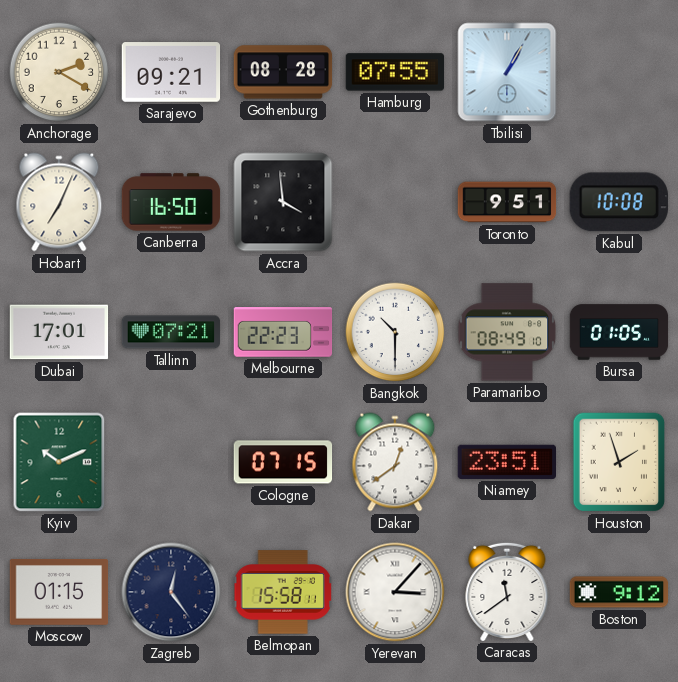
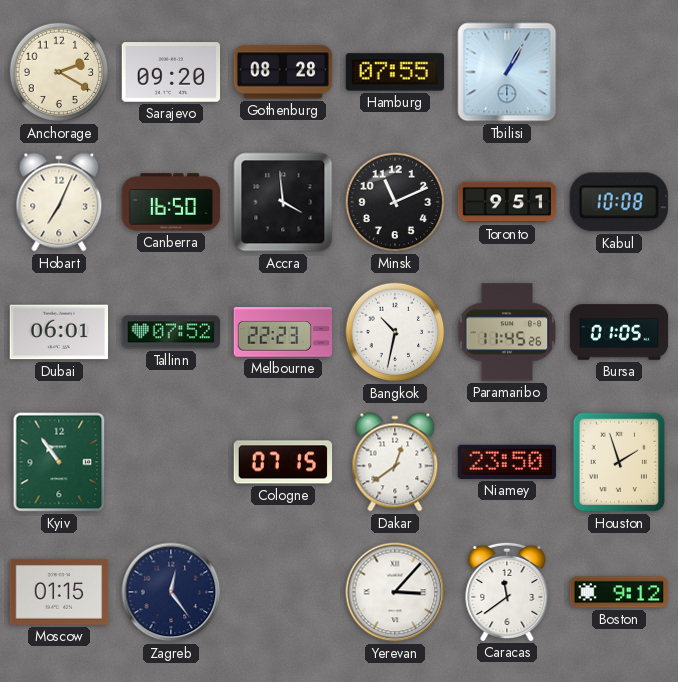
Sarajevo: 09:21 -> 09:20 (171, 72)
Minsk: none -> 11:11 (395, 202)
Dubai: 17:01 -> 06:01 (59, 332)
Tallinn: 07:21 -> 07:52 (171, 332)
Bangkok: 10:30 -> 10:32 (395, 332)
Paramaribo: 08:49 -> 11:45 (507, 332)
Kyiv: 10:11 -> 10:54 (59, 462)
Niamey: 23:51 -> 23:50 (506, 462)
Belmopan: 15:58 -> none (283, 592)
